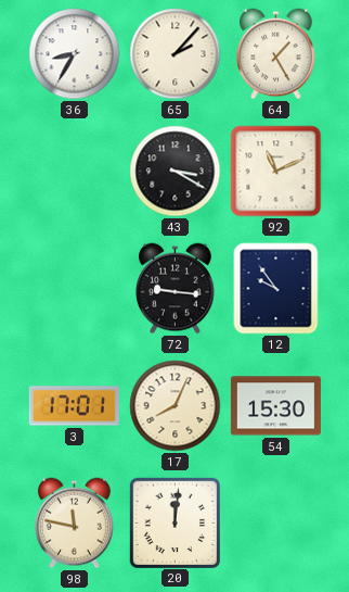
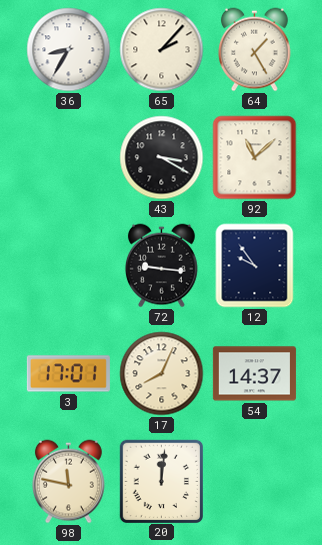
92: 11:11 -> 11:08 (255, 158)
54: 15:30 -> 14:37 (254, 374)
